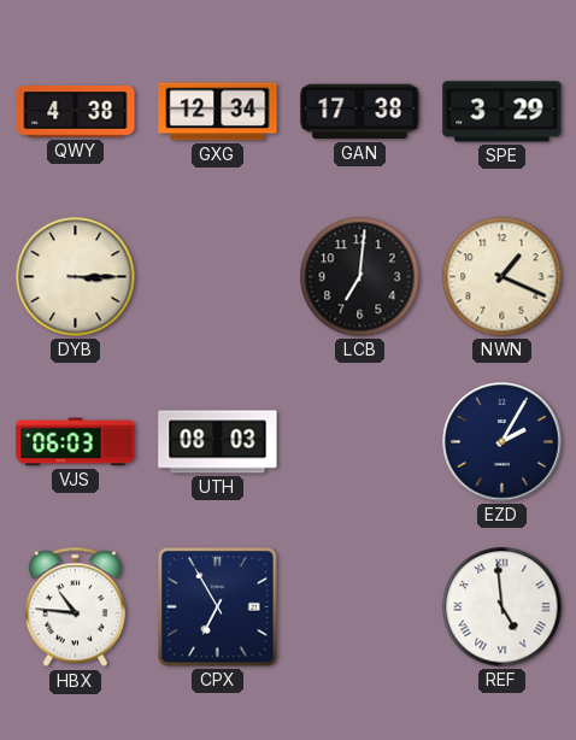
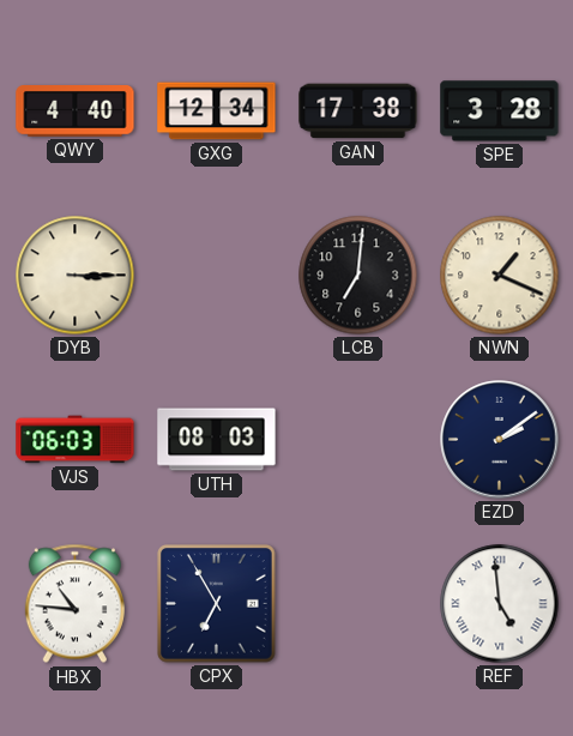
QWY: 4:38 -> 4:40 (76, 111)
SPE: 3:29 -> 3:28 (500, 111)
EZD: 2:05 -> 2:09 (500, 440)
